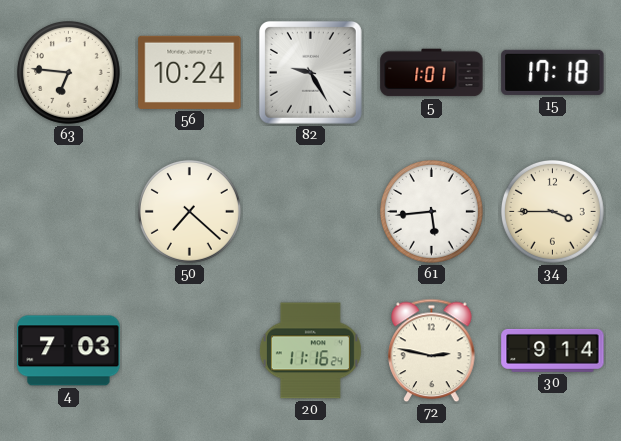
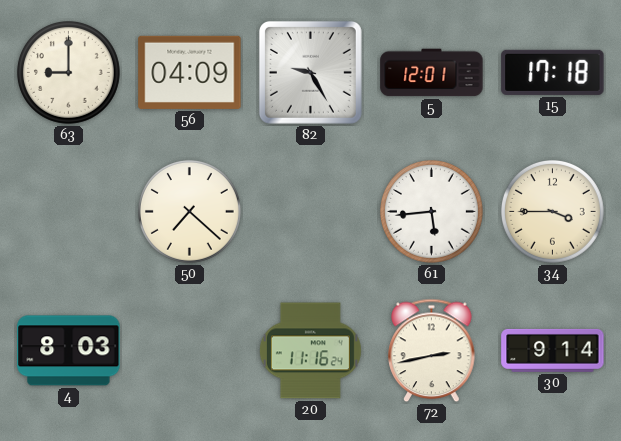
63: 6:46 -> 9:00 (68, 72)
56: 10:24 -> 04:09 (190, 72)
5: 1:01 -> 12:01 (432, 73)
4: 7:03 -> 8:03 (69, 351)
72: 2:47 -> 2:43 (432, 351)
